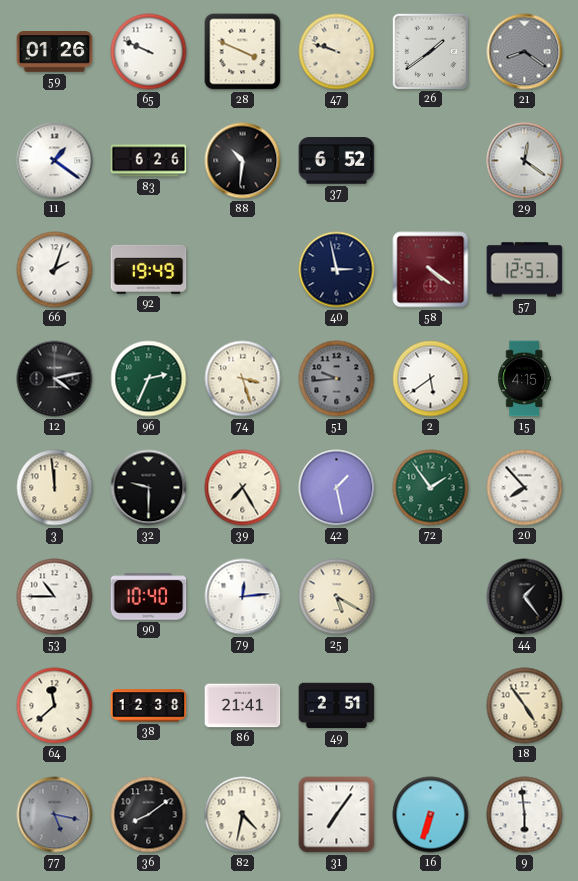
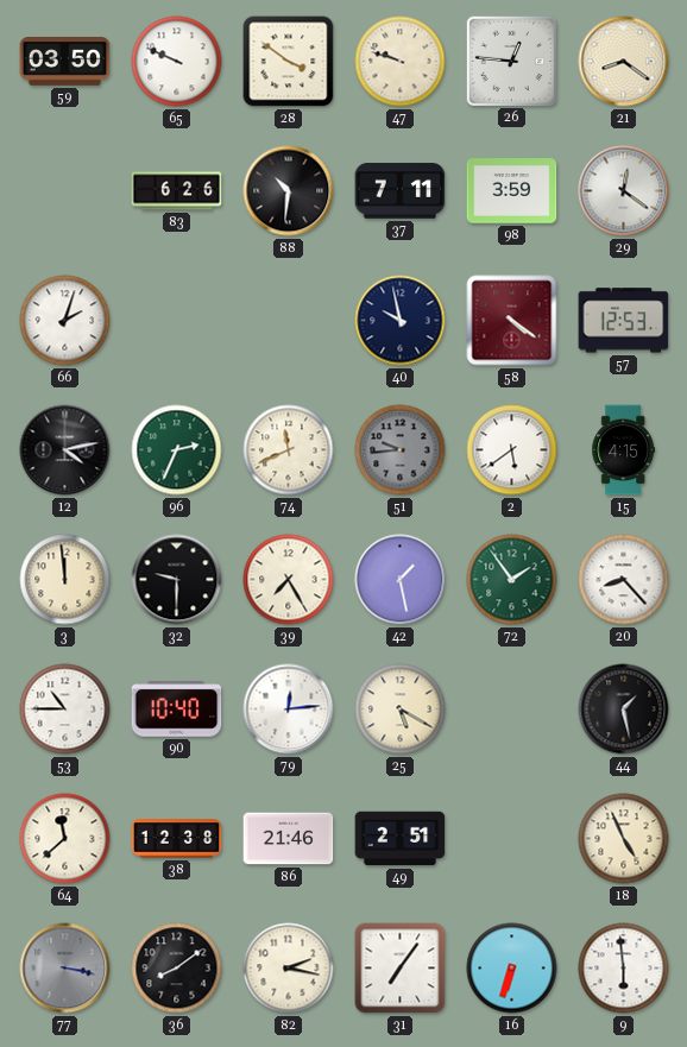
59: 01:26 -> 03:50 (65, 62)
28: 3:49 -> 3:51 (289, 62)
26: 1:39 -> 12:46 (511, 61)
21 dial: grey -> cream (624, 62)
11: 1:21 -> none (55, 161)
37: 6:52 -> 7:11 (401, 191)
98: none -> 3:59 (512, 191)
92: 19:49 -> none (149, 269)
40: 2:58 -> 9:58 (401, 321)
74: 3:27 -> 11:41 (289, 450)
20: 7:53 -> 8:23 (624, 580)
44: 1:24 -> 1:28 (624, 709)
86: 21:41 -> 21:46 (289, 839)
18: 4:54 -> 4:56 (624, 839)
77: 5:17 -> 3:17 (65, 969)
82: 4:32 -> 2:17 (289, 969)
